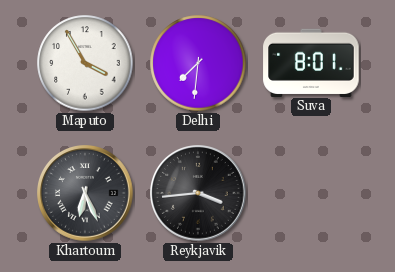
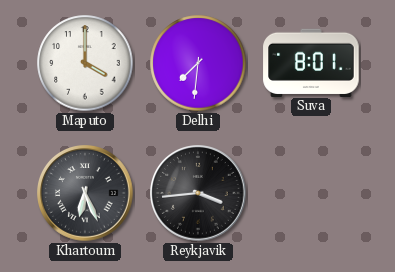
Maputo: 3:55 -> 4:00 (85, 63)
